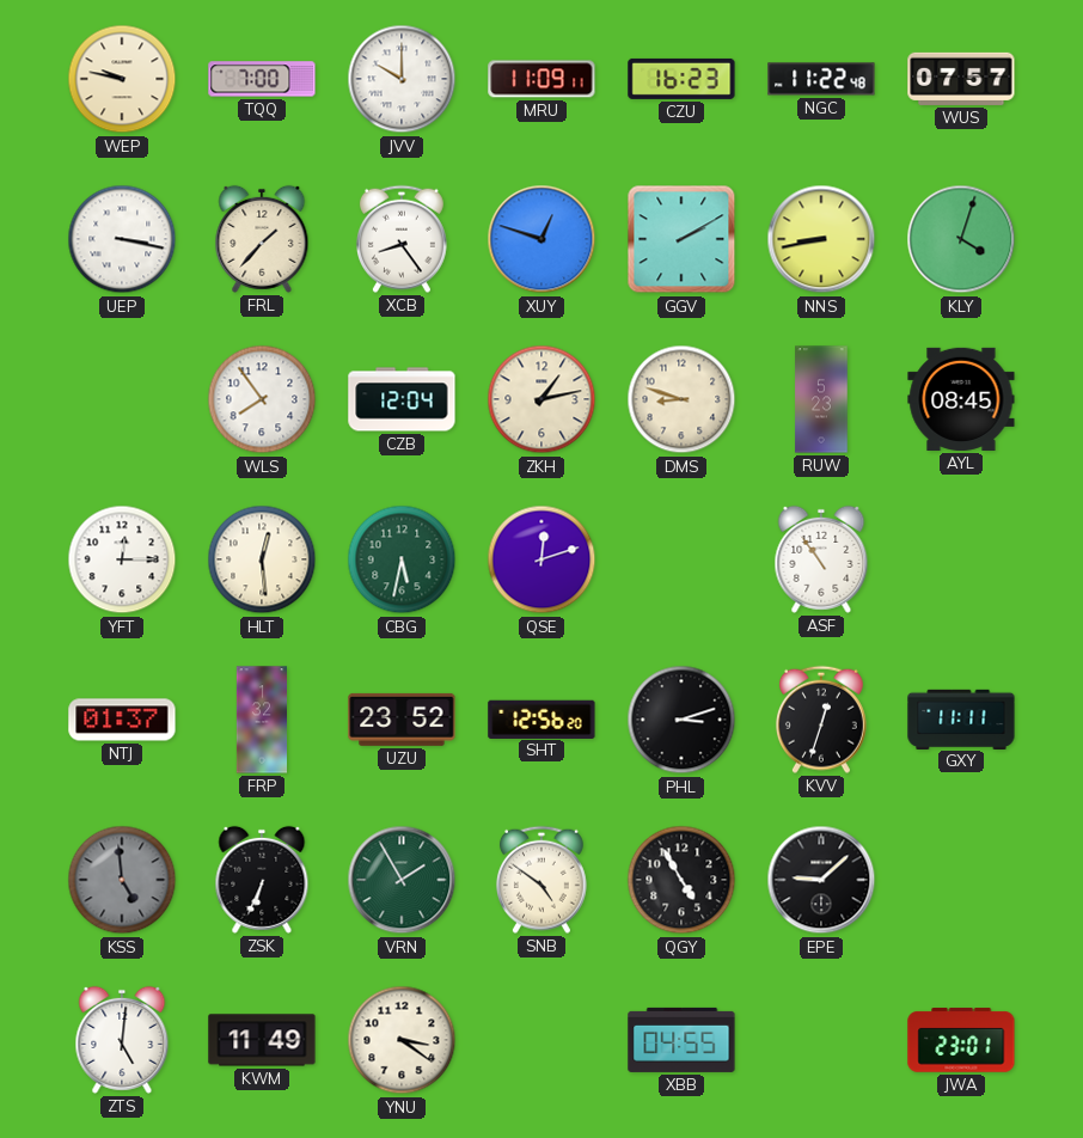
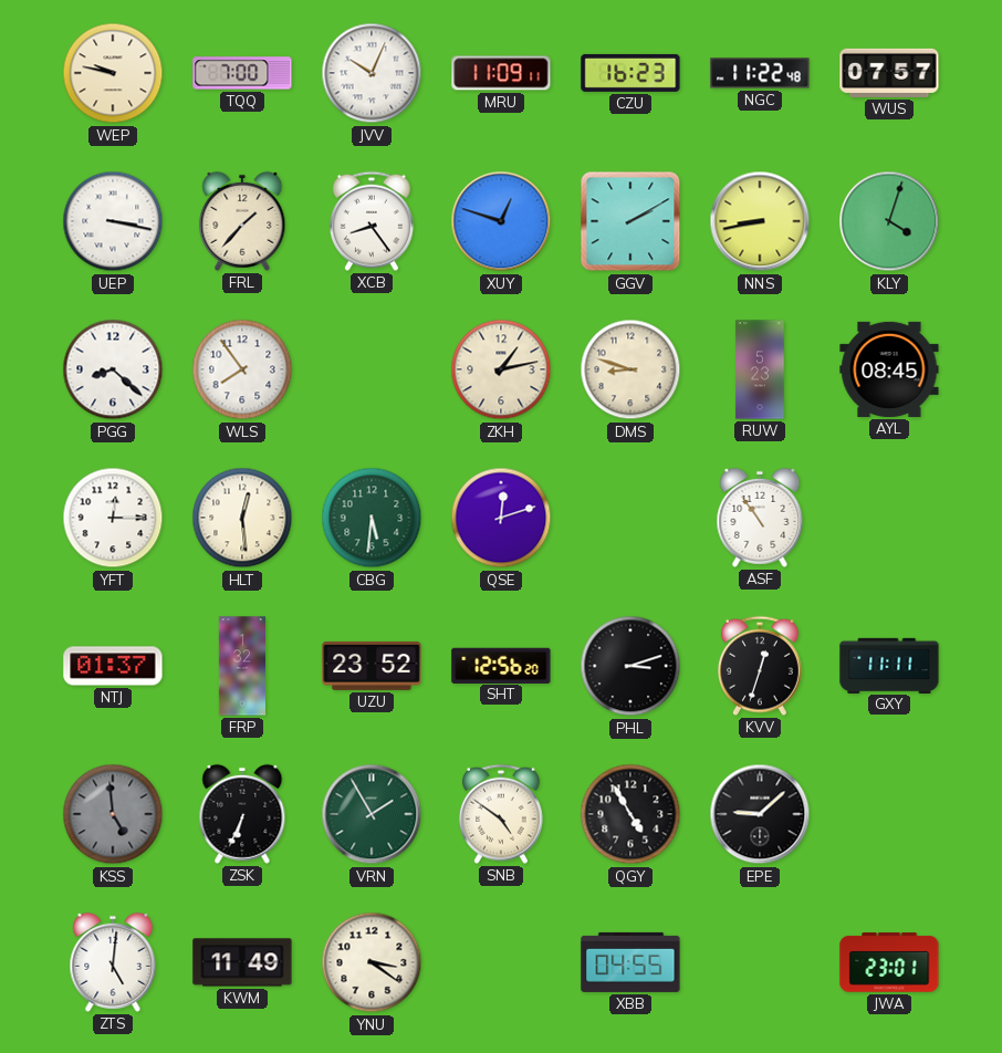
JVV: 10:00 -> 10:04 (372, 73)
PGG: none -> 8:22 (113, 369)
CZB: 12:04 -> none (402, 399)
CBG: 5:32 -> 5:31 (372, 518)
